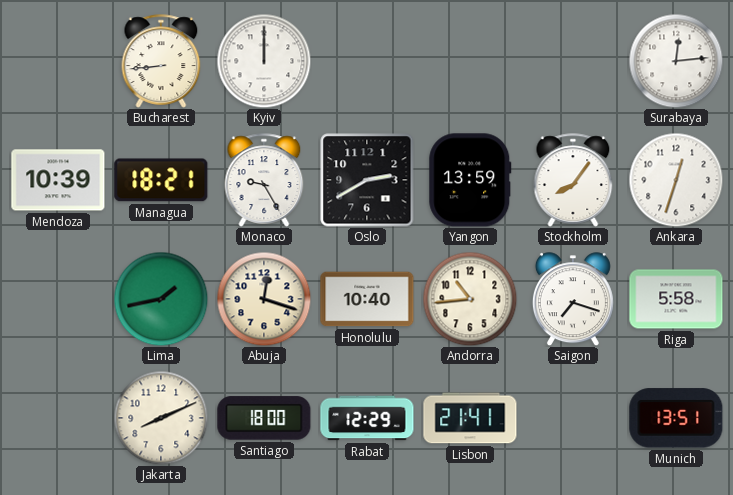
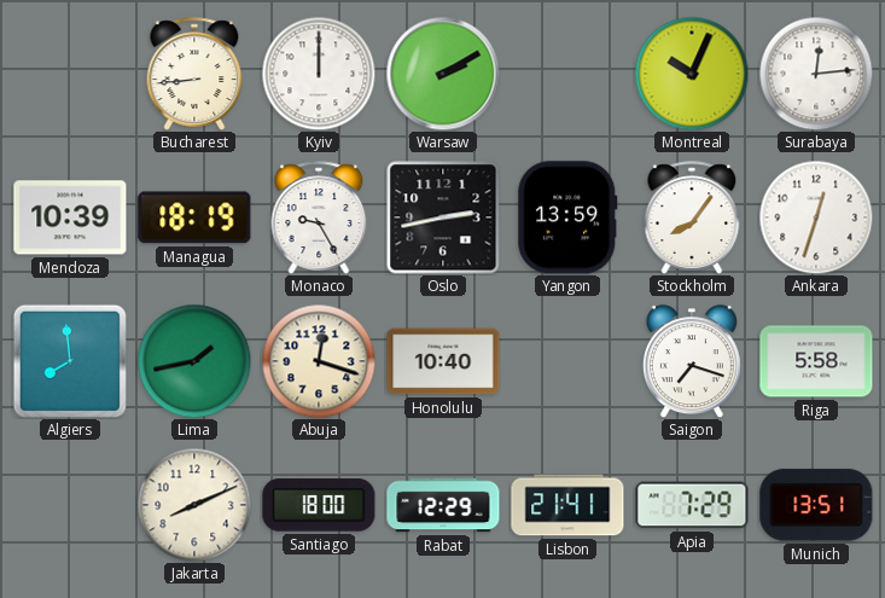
Warsaw: none -> 2:10 (443, 74)
Montreal: none -> 10:04 (692, 74)
Managua: 18:21 -> 18:19 (194, 217)
Oslo: 2:40 -> 2:43 (443, 217)
Algiers: none -> 7:59 (70, 361)
Andorra: 10:44 -> none (470, 299)
Apia: none -> 7:29 (692, 505)
